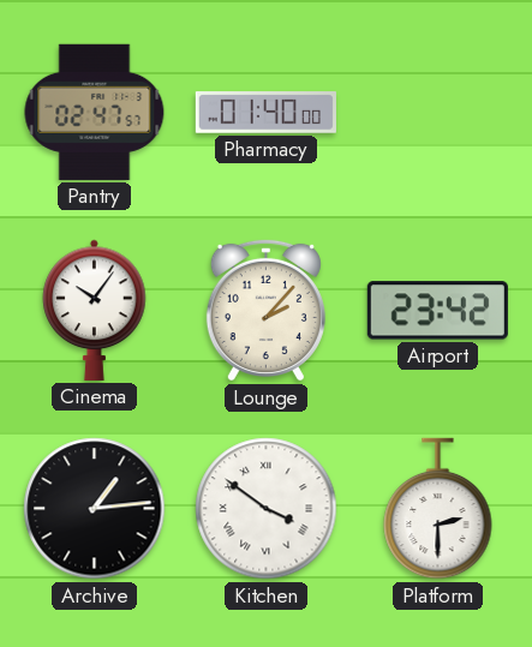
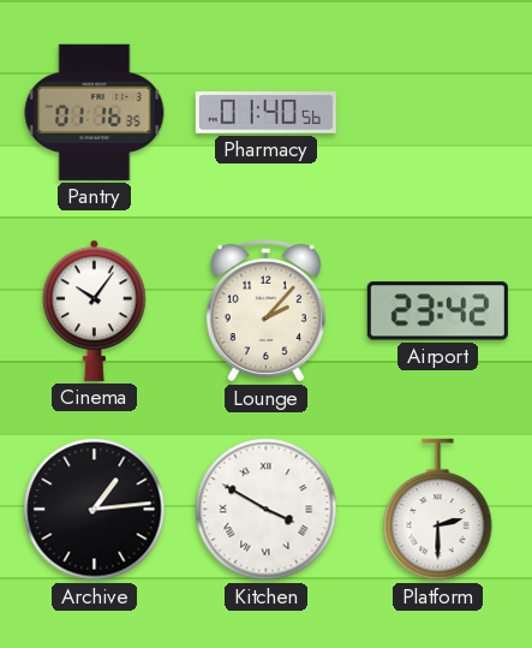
Pantry: 02:47 -> 01:16 (95, 112)
Pharmacy: 01:40:00 -> 01:40:56 (265, 113)
Kitchen: 3:51 -> 3:50 (267, 510)
